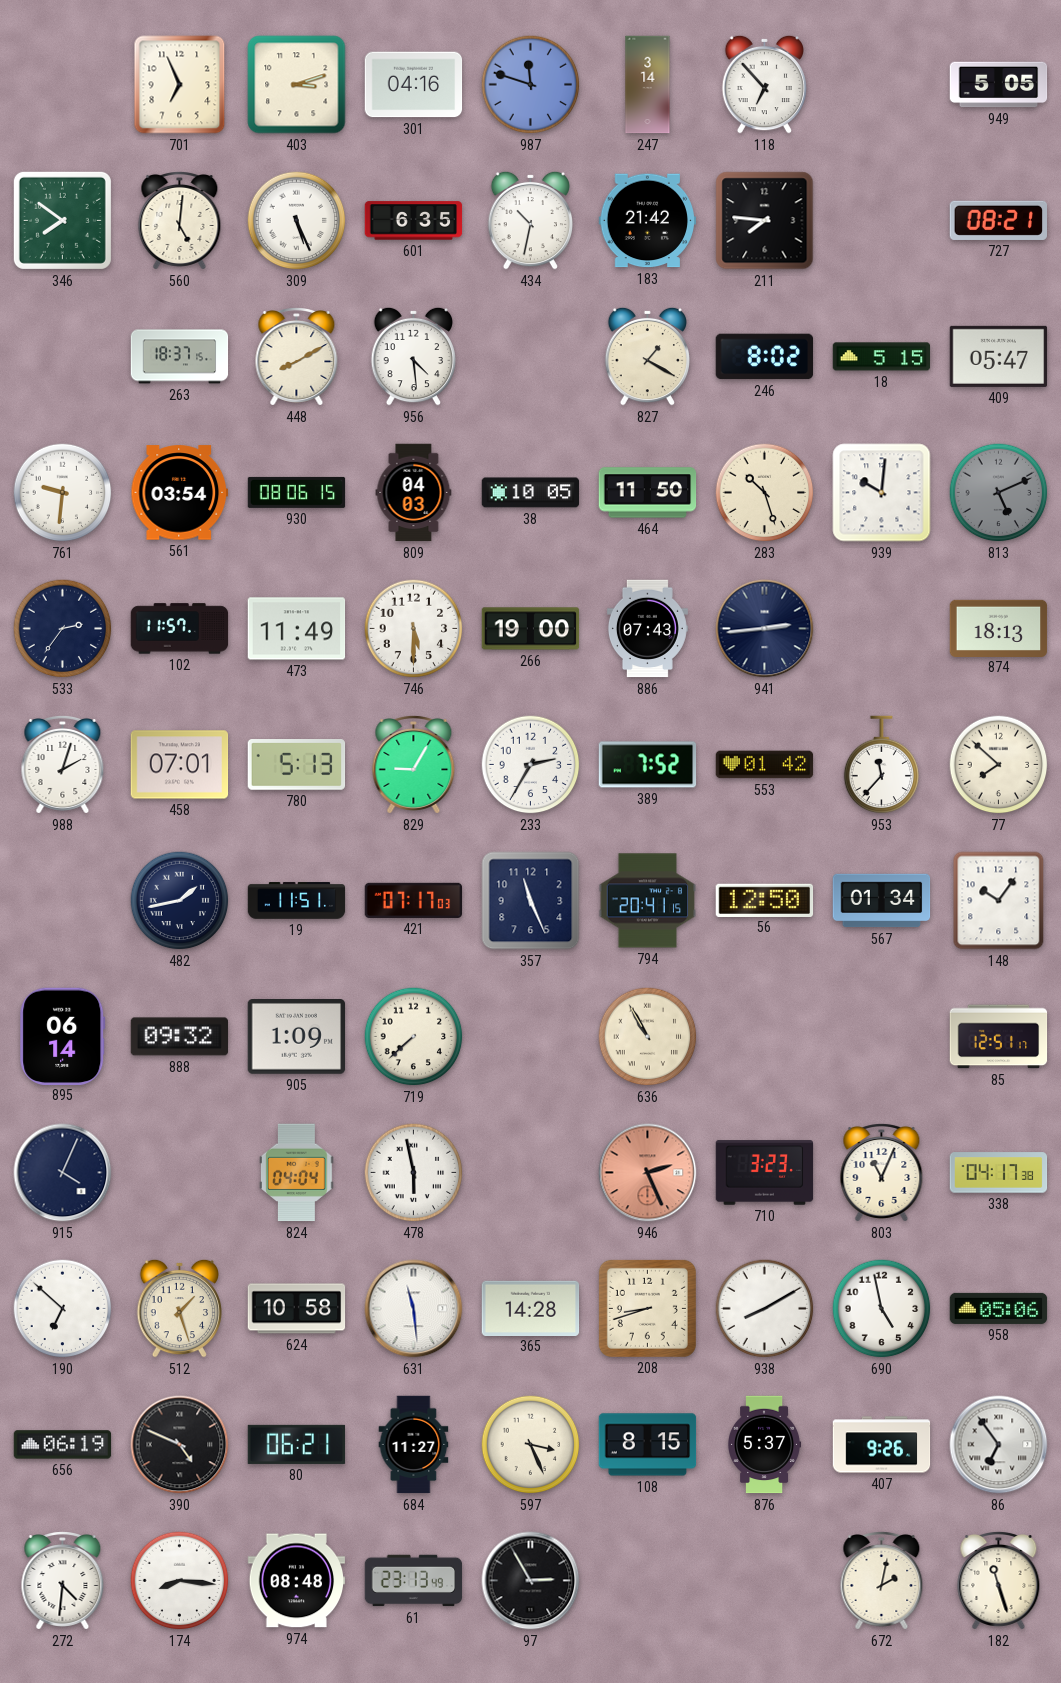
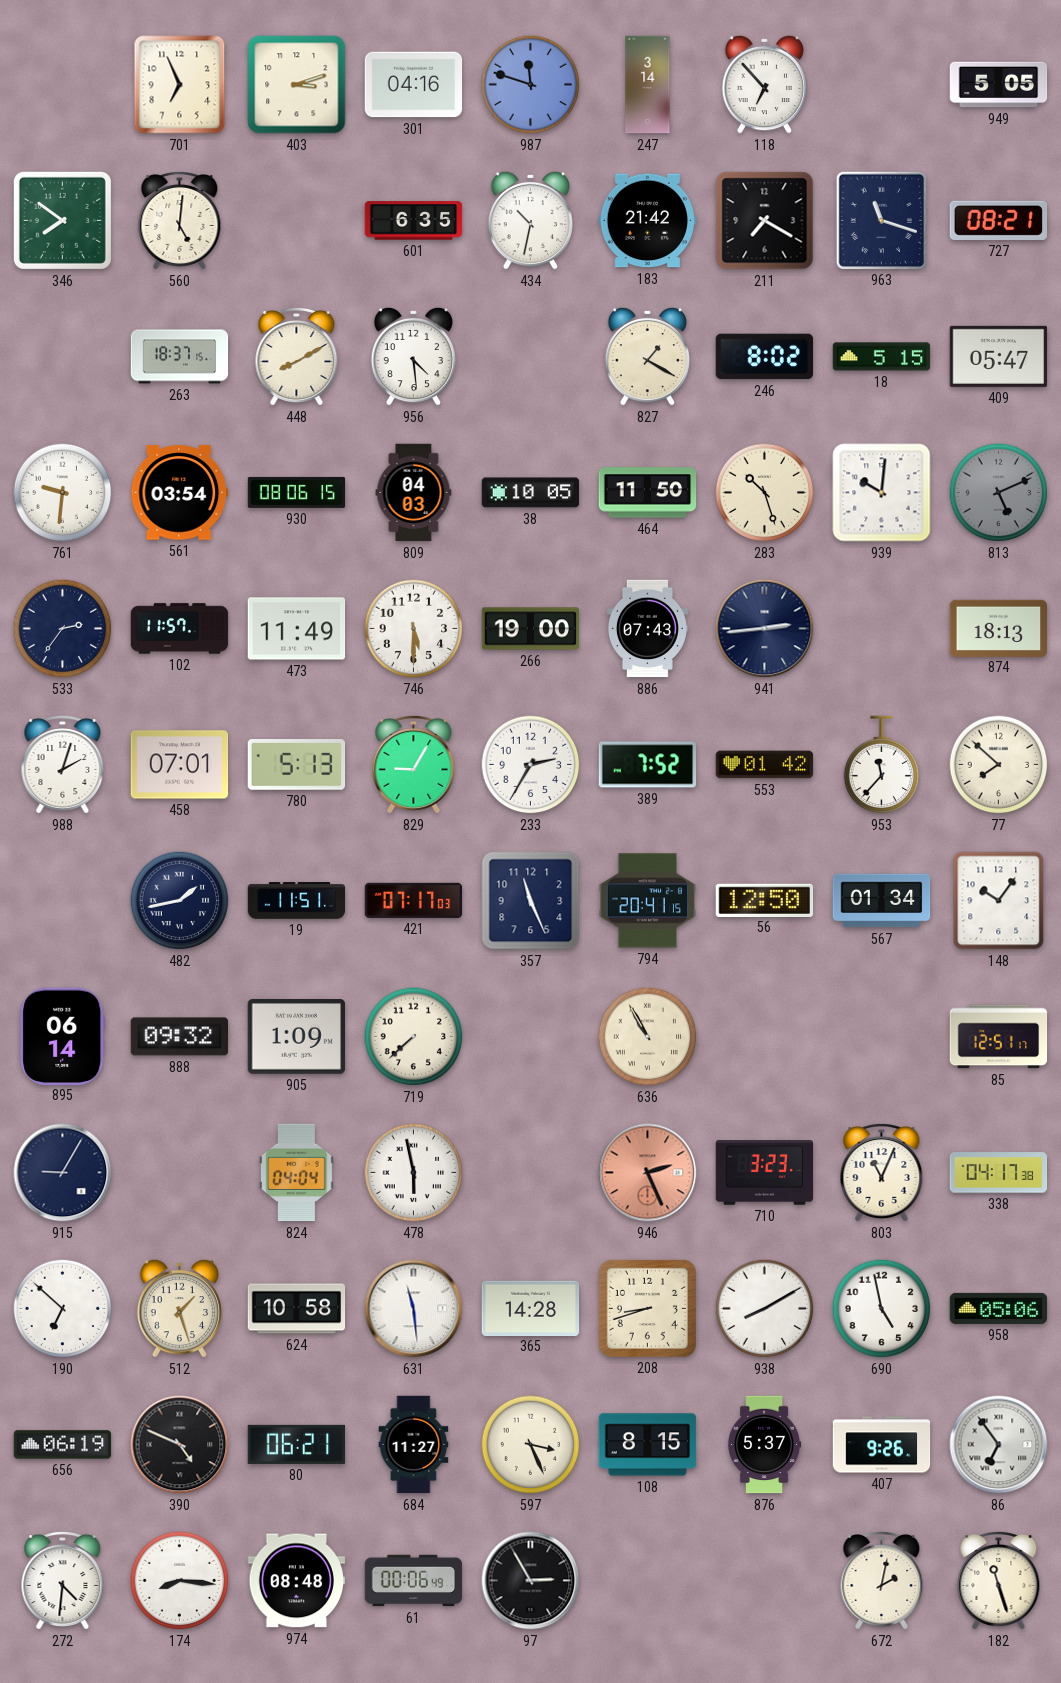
309: 5:26 -> none (297, 221)
211: 7:46 -> 7:20 (765, 221)
963: none -> 11:18 (881, 220)
915: 4:04 -> 9:05 (63, 1173)
61: 23:13 -> 00:06 (414, 1581)
